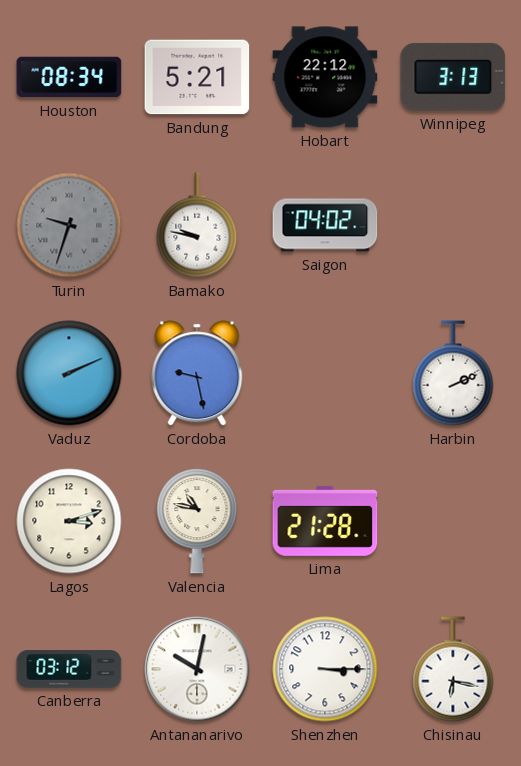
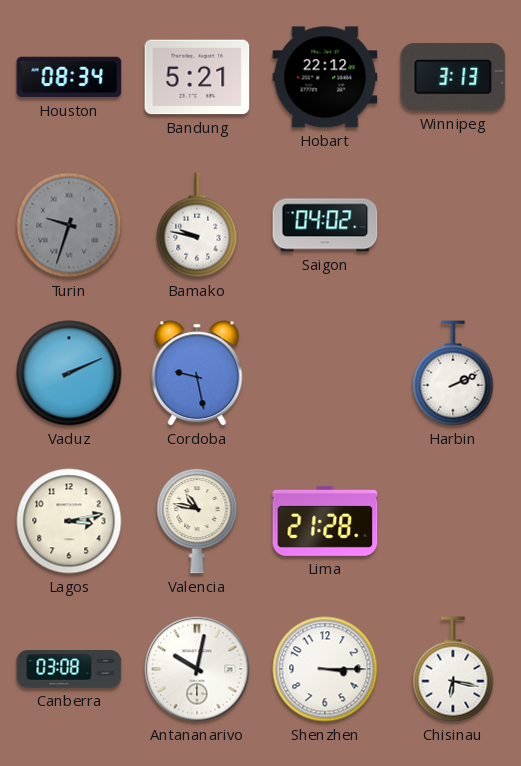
Lagos: 3:12 -> 3:13 (69, 521)
Canberra: 03:12 -> 03:08 (69, 669)
